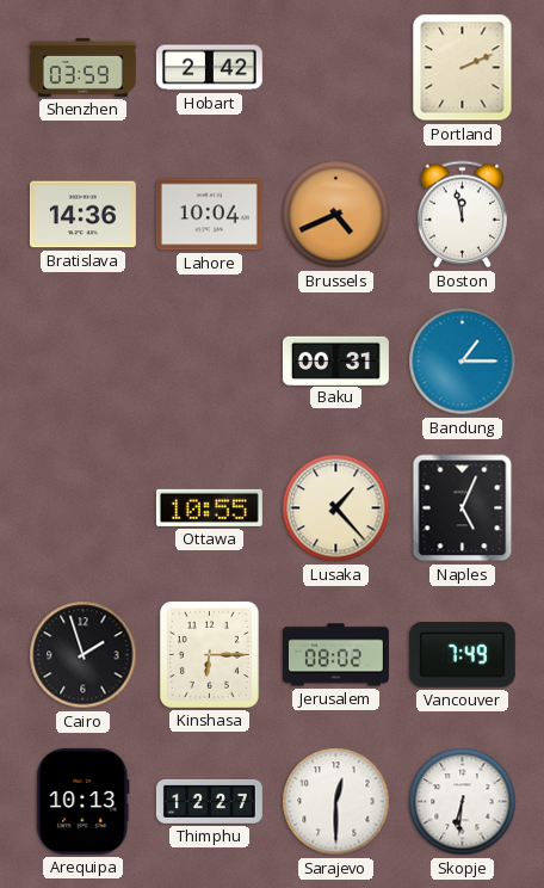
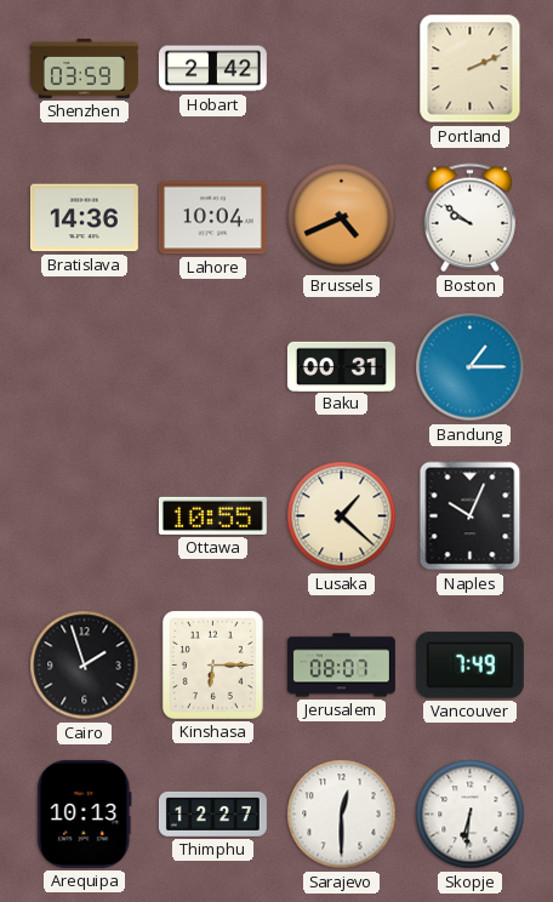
Boston: 11:58 -> 9:51 (469, 218)
Lusaka: 1:23 -> 1:22 (342, 516)
Naples: 5:04 -> 10:04 (471, 516)
Jerusalem: 08:02 -> 08:07 (341, 666)
